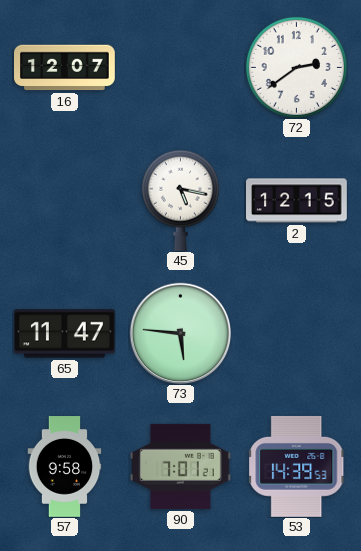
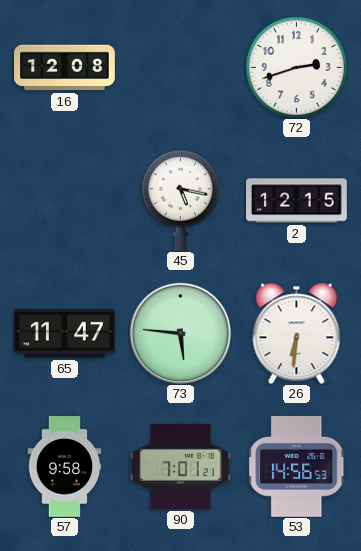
16: 12:07 -> 12:08 (65, 68)
72: 2:39 -> 2:42 (296, 67)
26: none -> 6:31 (297, 333)
53: 14:39 -> 14:56 (297, 466)
